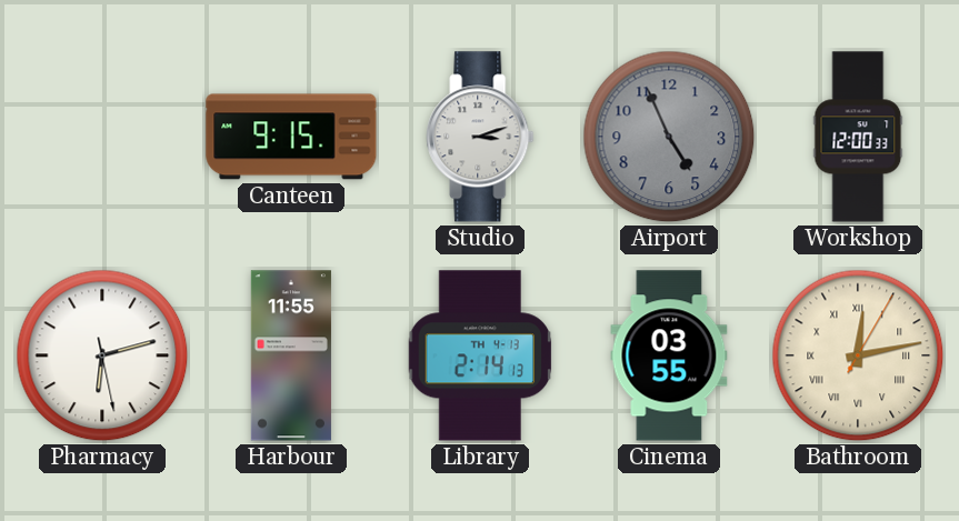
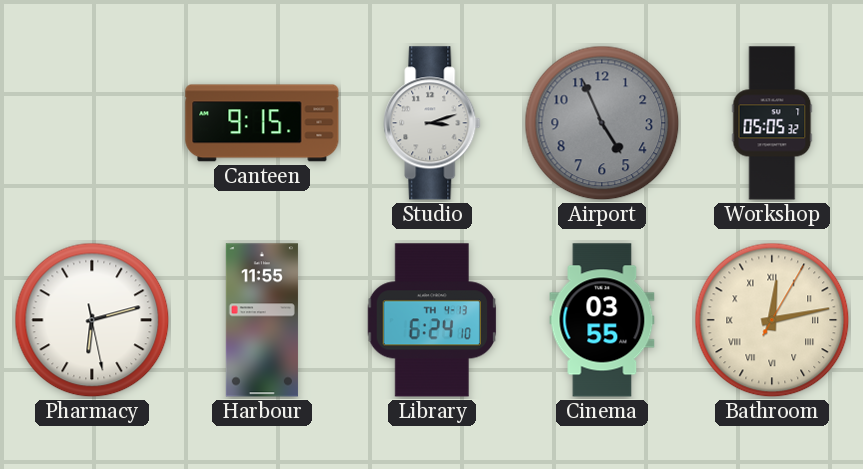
Workshop: 12:00 -> 05:05 (772, 123)
Library: 2:14 -> 6:24 (432, 320)
